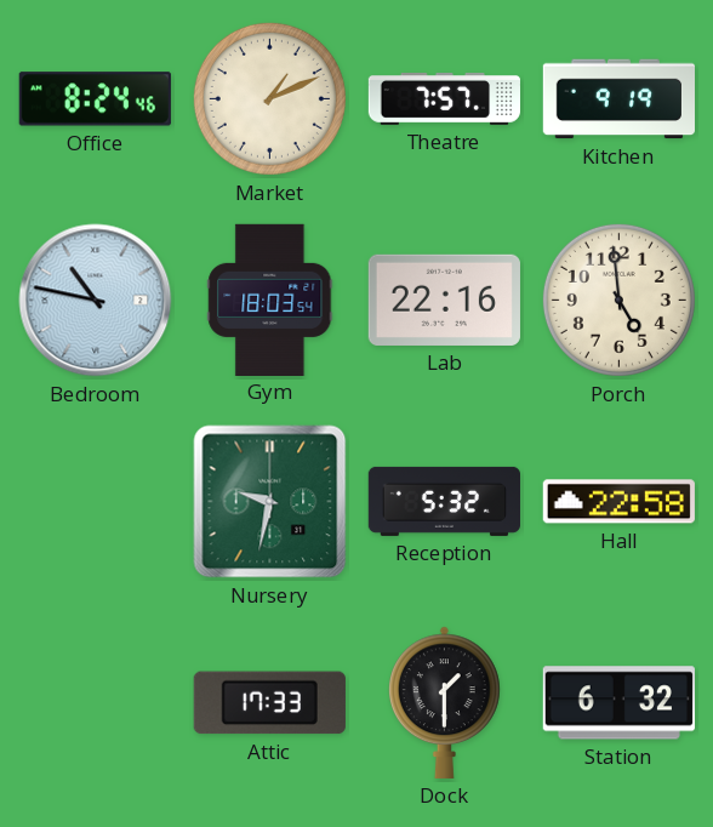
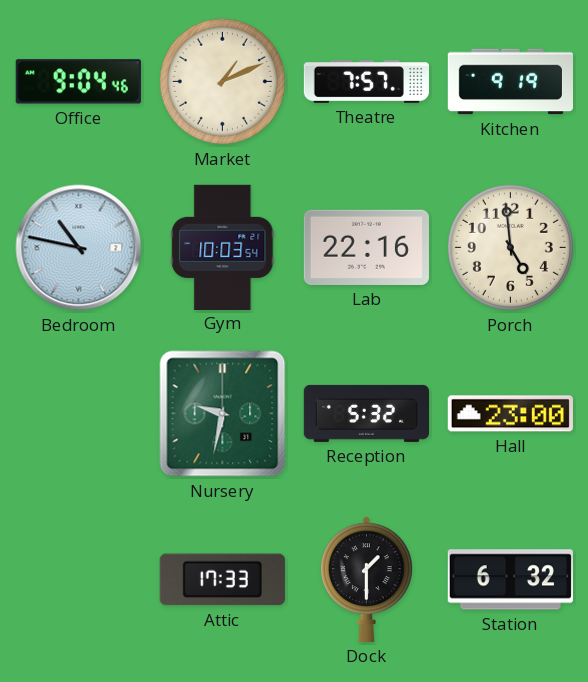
Office: 8:24 -> 9:04 (78, 82)
Gym: 18:03 -> 10:03 (223, 247)
Hall: 22:58 -> 23:00 (510, 414)
